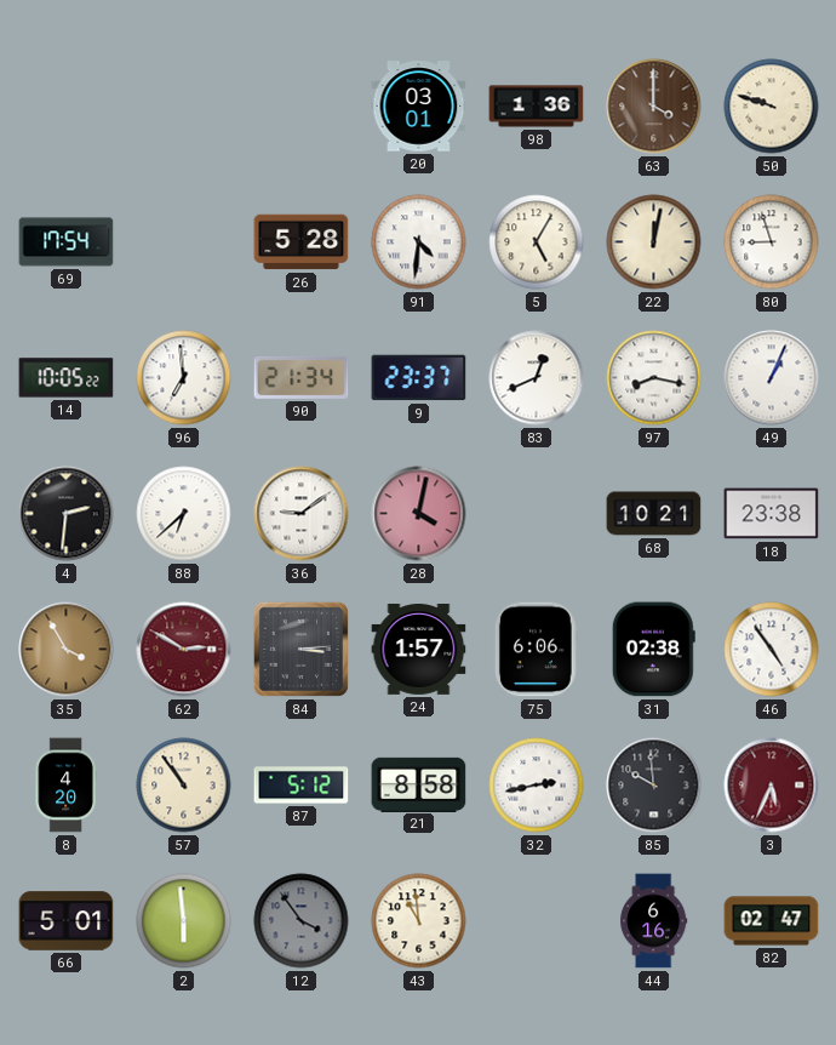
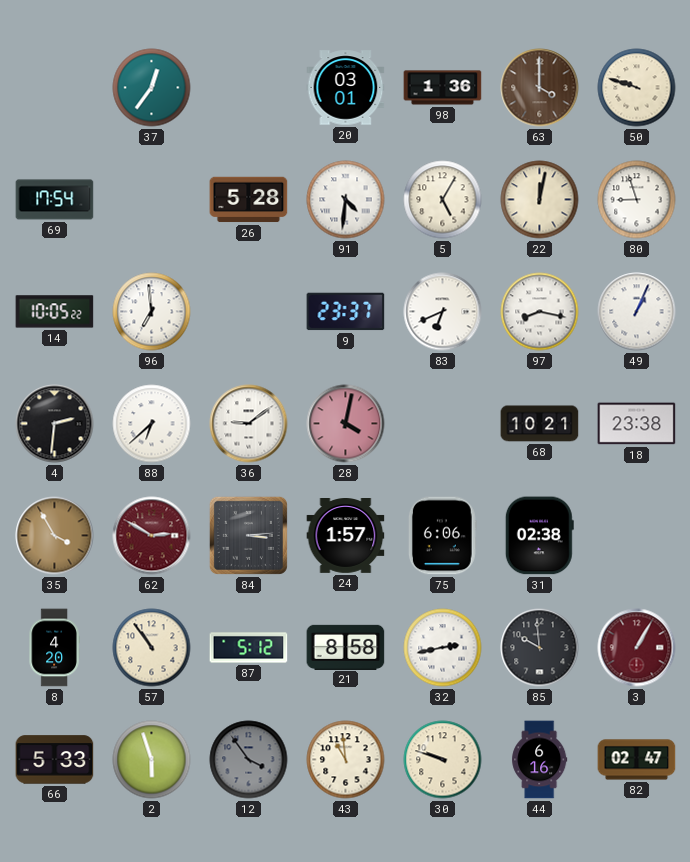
37: none -> 12:36 (152, 88)
90: 21:34 -> none (302, 378)
83: 12:41 -> 6:41 (443, 312)
46: 4:54 -> none (772, 650)
3: 5:34 -> 1:05 (637, 648)
66: 5:01 -> 5:33 (55, 760)
2: 5:59 -> 5:57 (152, 760)
30: none -> 9:48 (443, 760)
